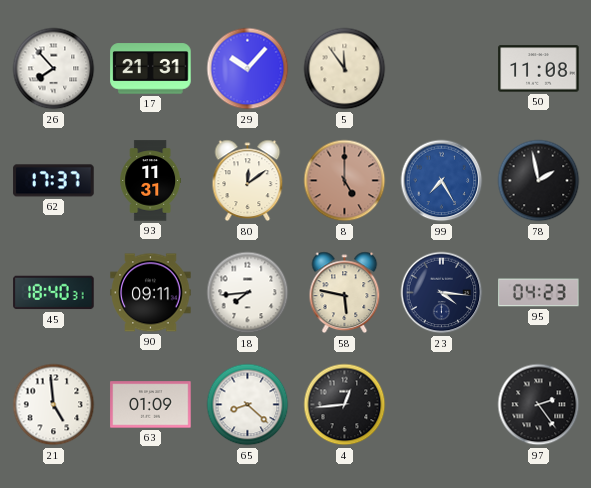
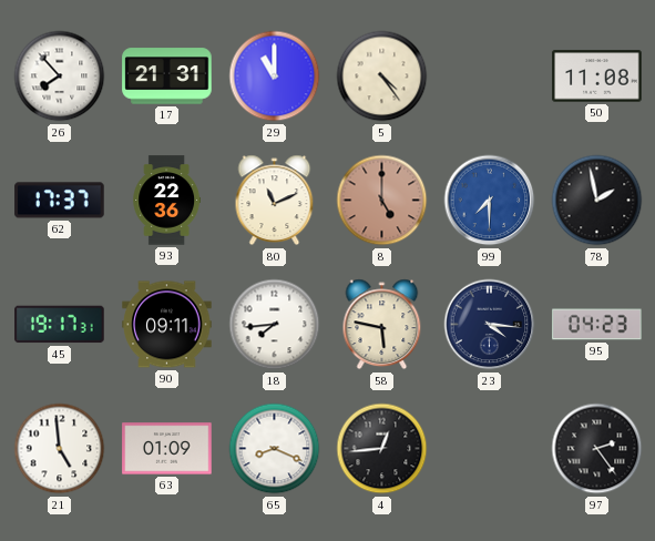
29: 10:07 -> 11:00 (275, 76)
5: 11:54 -> 4:24 (382, 76)
93: 11:31 -> 22:36 (166, 201)
80: 12:09 -> 11:11 (275, 201)
99: 7:25 -> 7:30 (490, 201)
45: 18:40 -> 19:17 (60, 325)
65: 8:22 -> 8:19 (275, 449)
